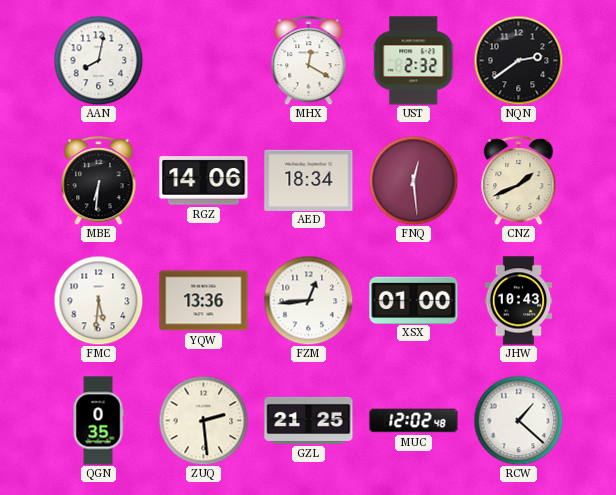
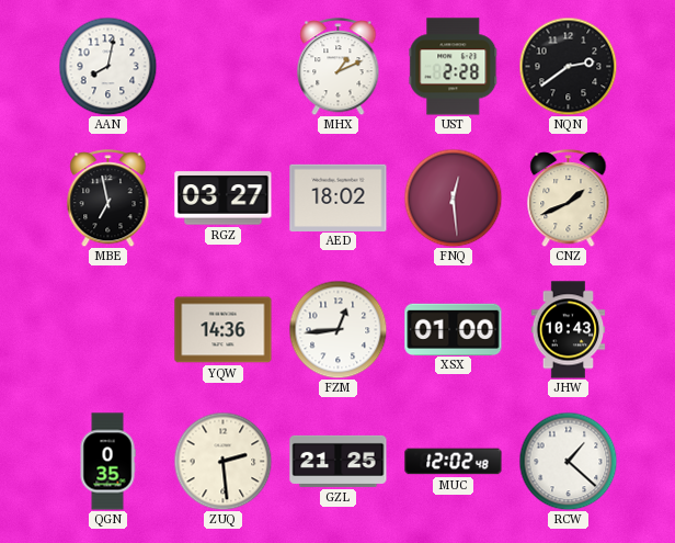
MHX: 12:20 -> 1:11 (339, 67)
UST: 2:32 -> 2:28 (454, 67)
MBE: 6:31 -> 6:58 (108, 199)
RGZ: 14:06 -> 03:27 (224, 199)
AED: 18:34 -> 18:02 (339, 197)
FMC: 5:31 -> none (98, 300)
YQW: 13:36 -> 14:36 (224, 330)
